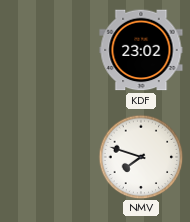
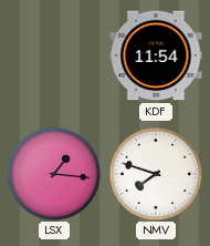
KDF: 23:02 -> 11:54 (156, 55)
LSX: none -> 1:16 (54, 174)
